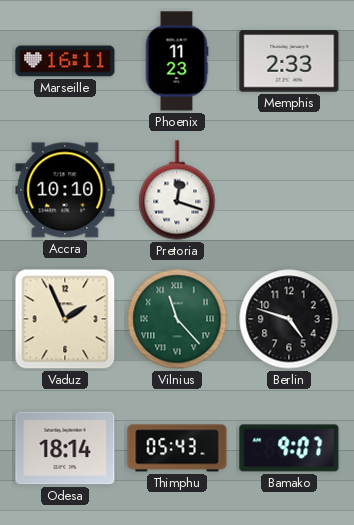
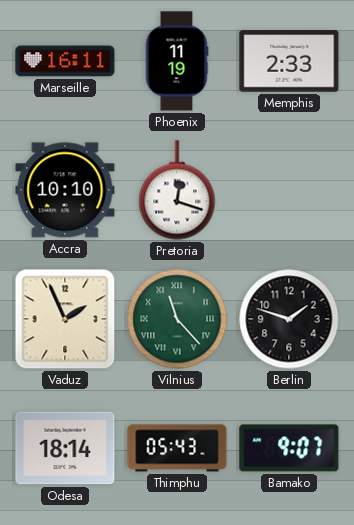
Phoenix: 11:23 -> 11:19 (177, 61)
Berlin: 4:48 -> 1:48 (289, 319)
